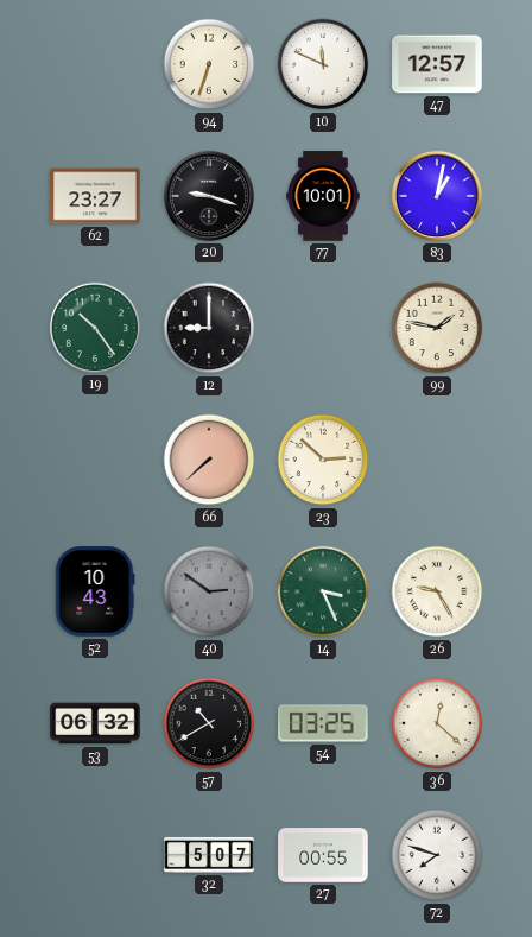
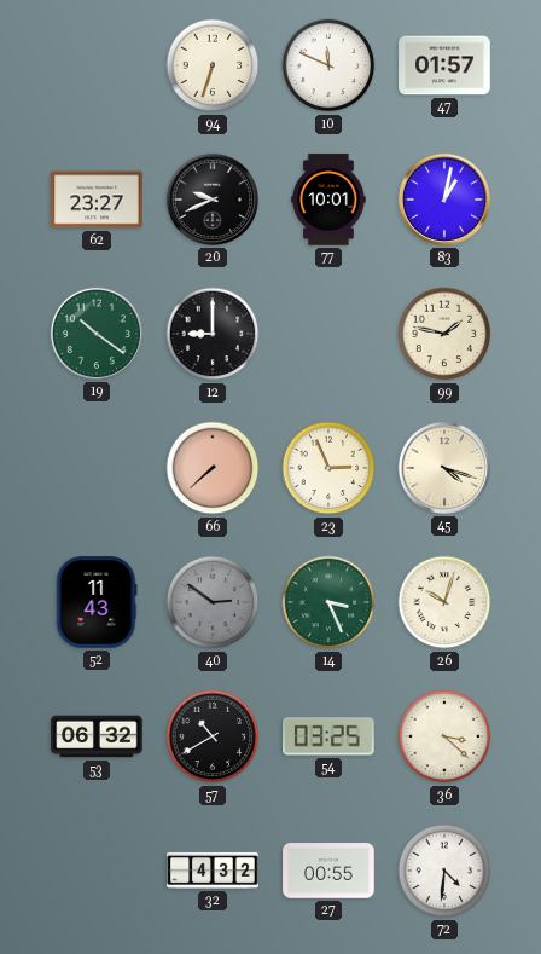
47: 12:57 -> 01:57 (444, 65)
20: 9:18 -> 9:41 (213, 200)
19: 10:24 -> 10:21 (97, 334)
23: 2:52 -> 2:56 (328, 468)
45: none -> 4:18 (444, 468)
52: 10:43 -> 11:43 (97, 602)
26: 9:25 -> 10:03 (444, 602)
36: 12:22 -> 3:22 (444, 736)
32: 5:07 -> 4:32 (213, 871)
72: 7:48 -> 4:31 (444, 871)
